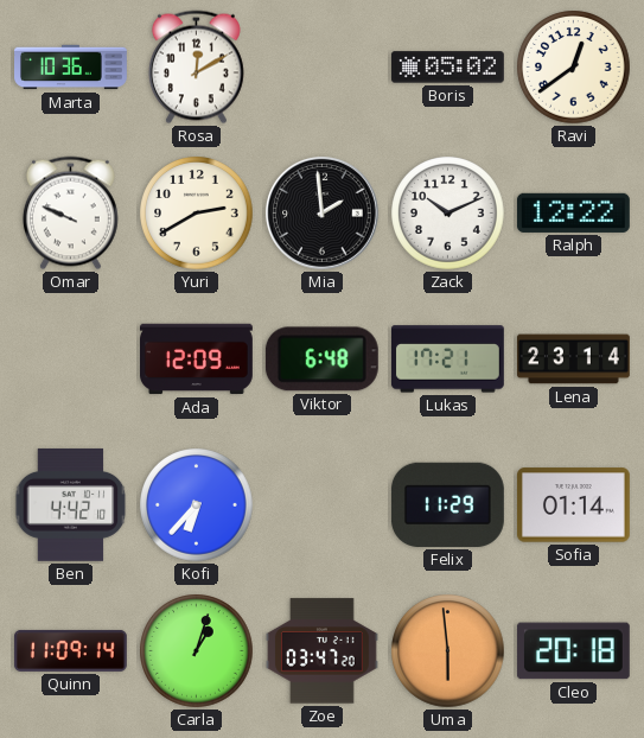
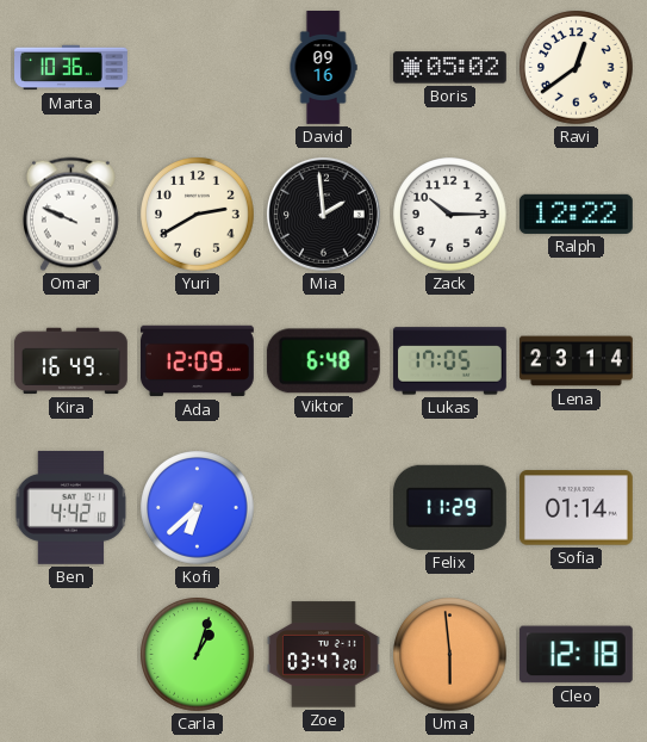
Rosa: 12:10 -> none (196, 68)
David: none -> 09:16 (323, 68)
Zack: 10:11 -> 10:15 (450, 215)
Kira: none -> 16:49 (70, 361)
Lukas: 17:21 -> 17:05 (449, 361)
Kofi: 6:37 -> 6:38 (198, 508)
Quinn: 11:09 -> none (70, 650)
Cleo: 20:18 -> 12:18 (576, 655)
